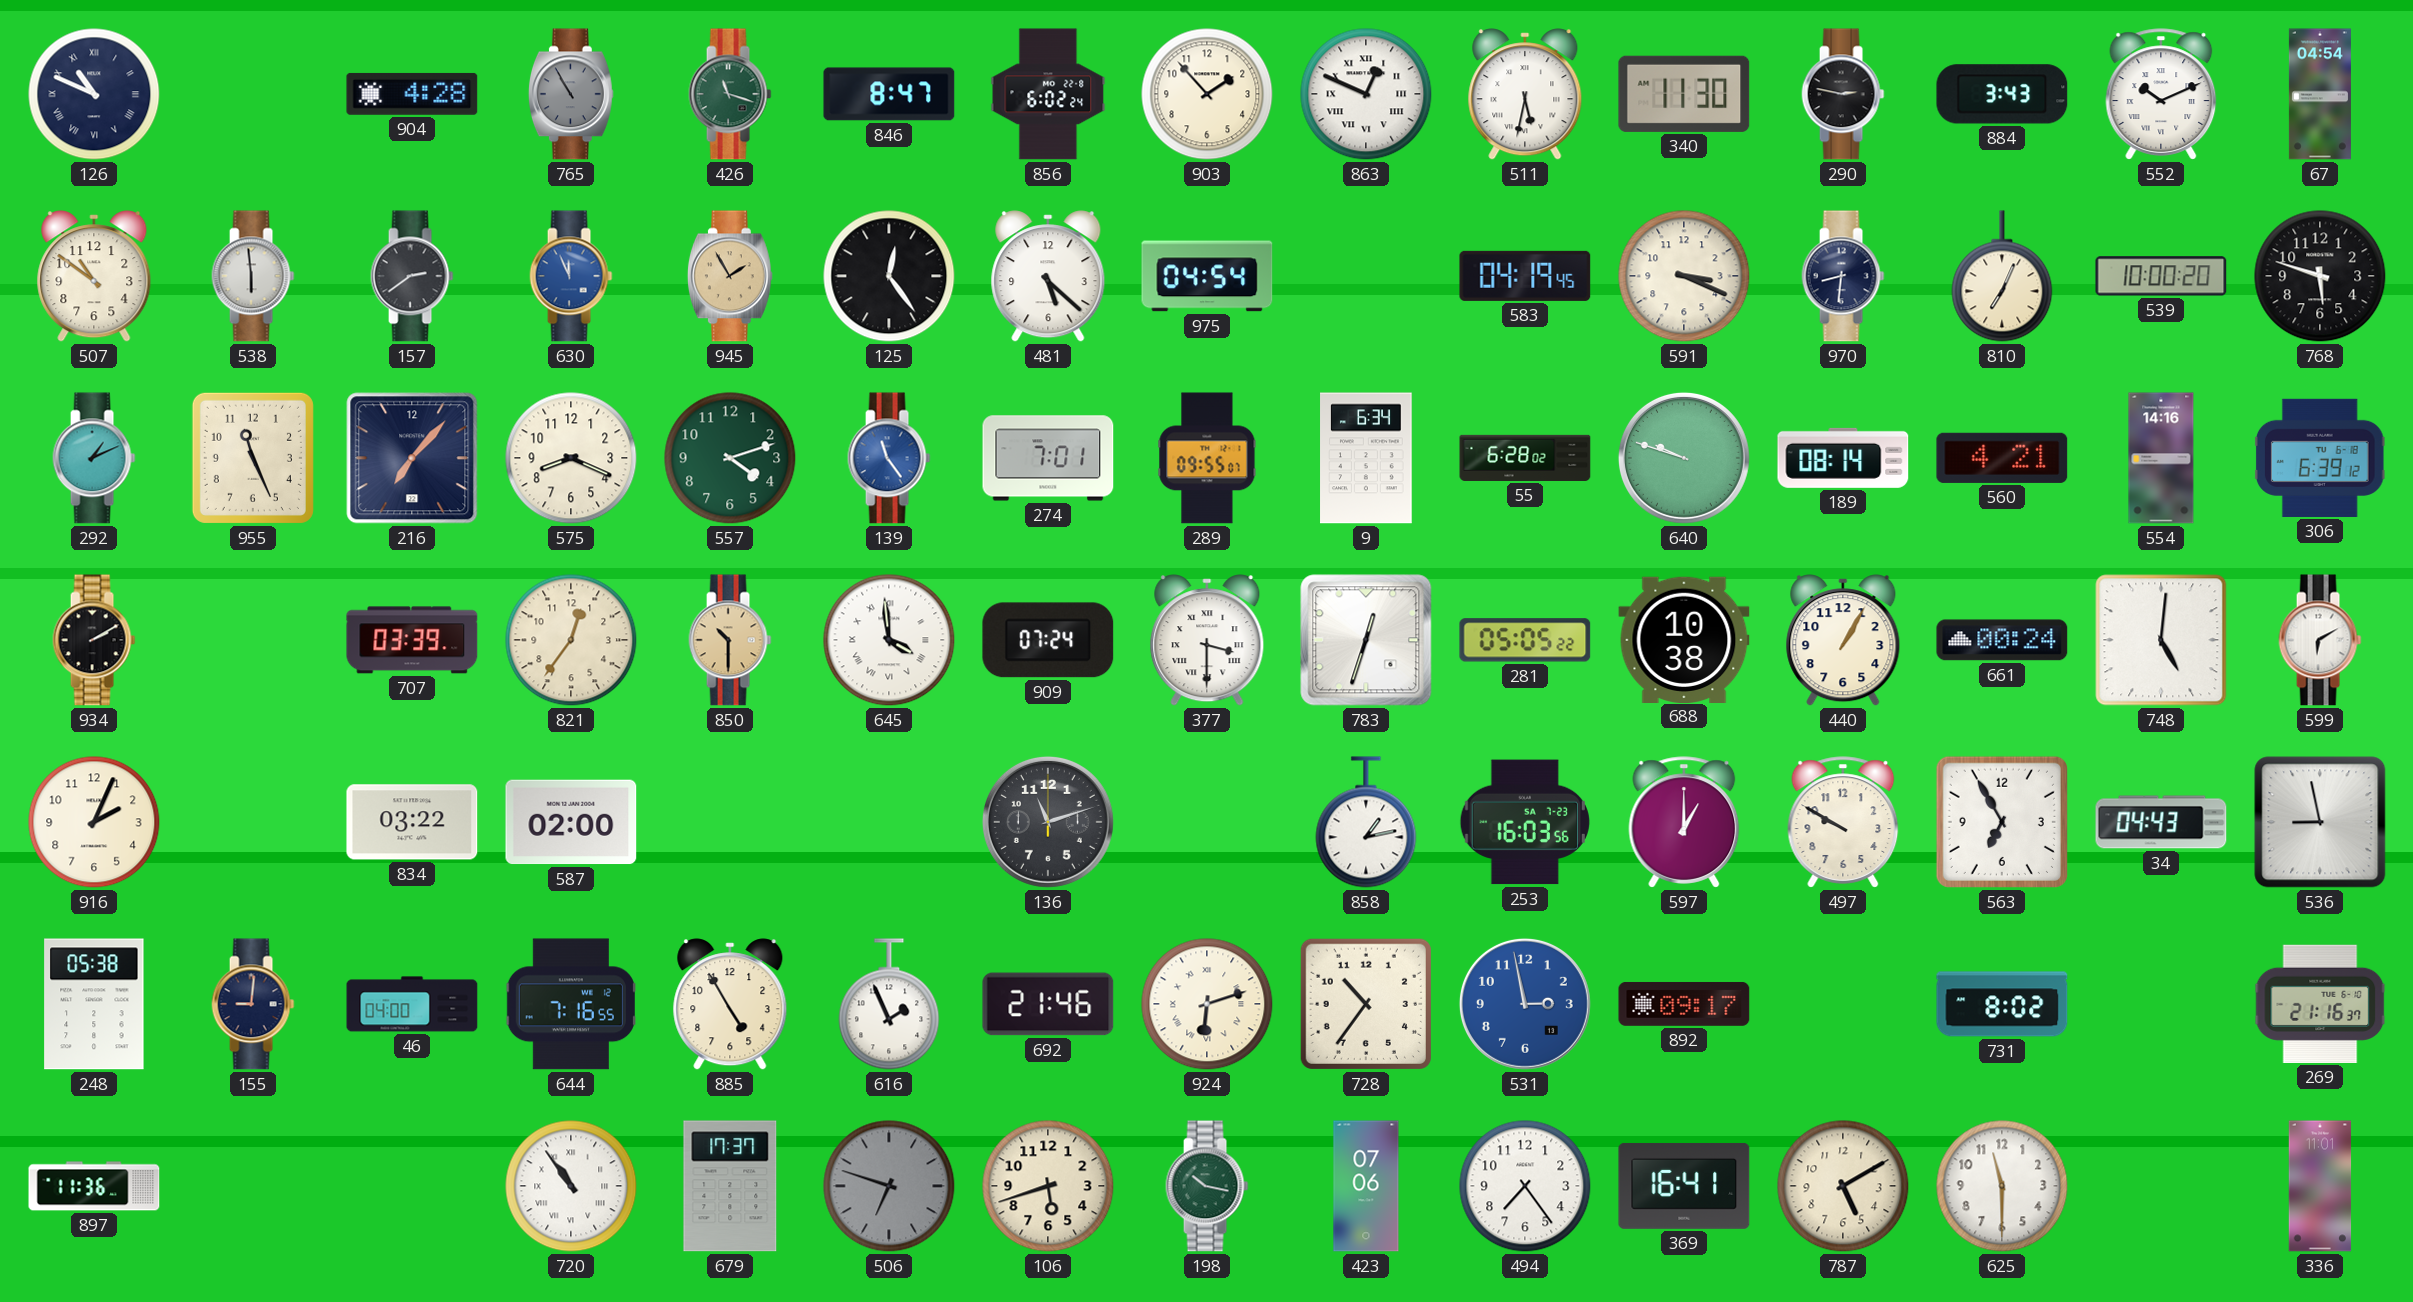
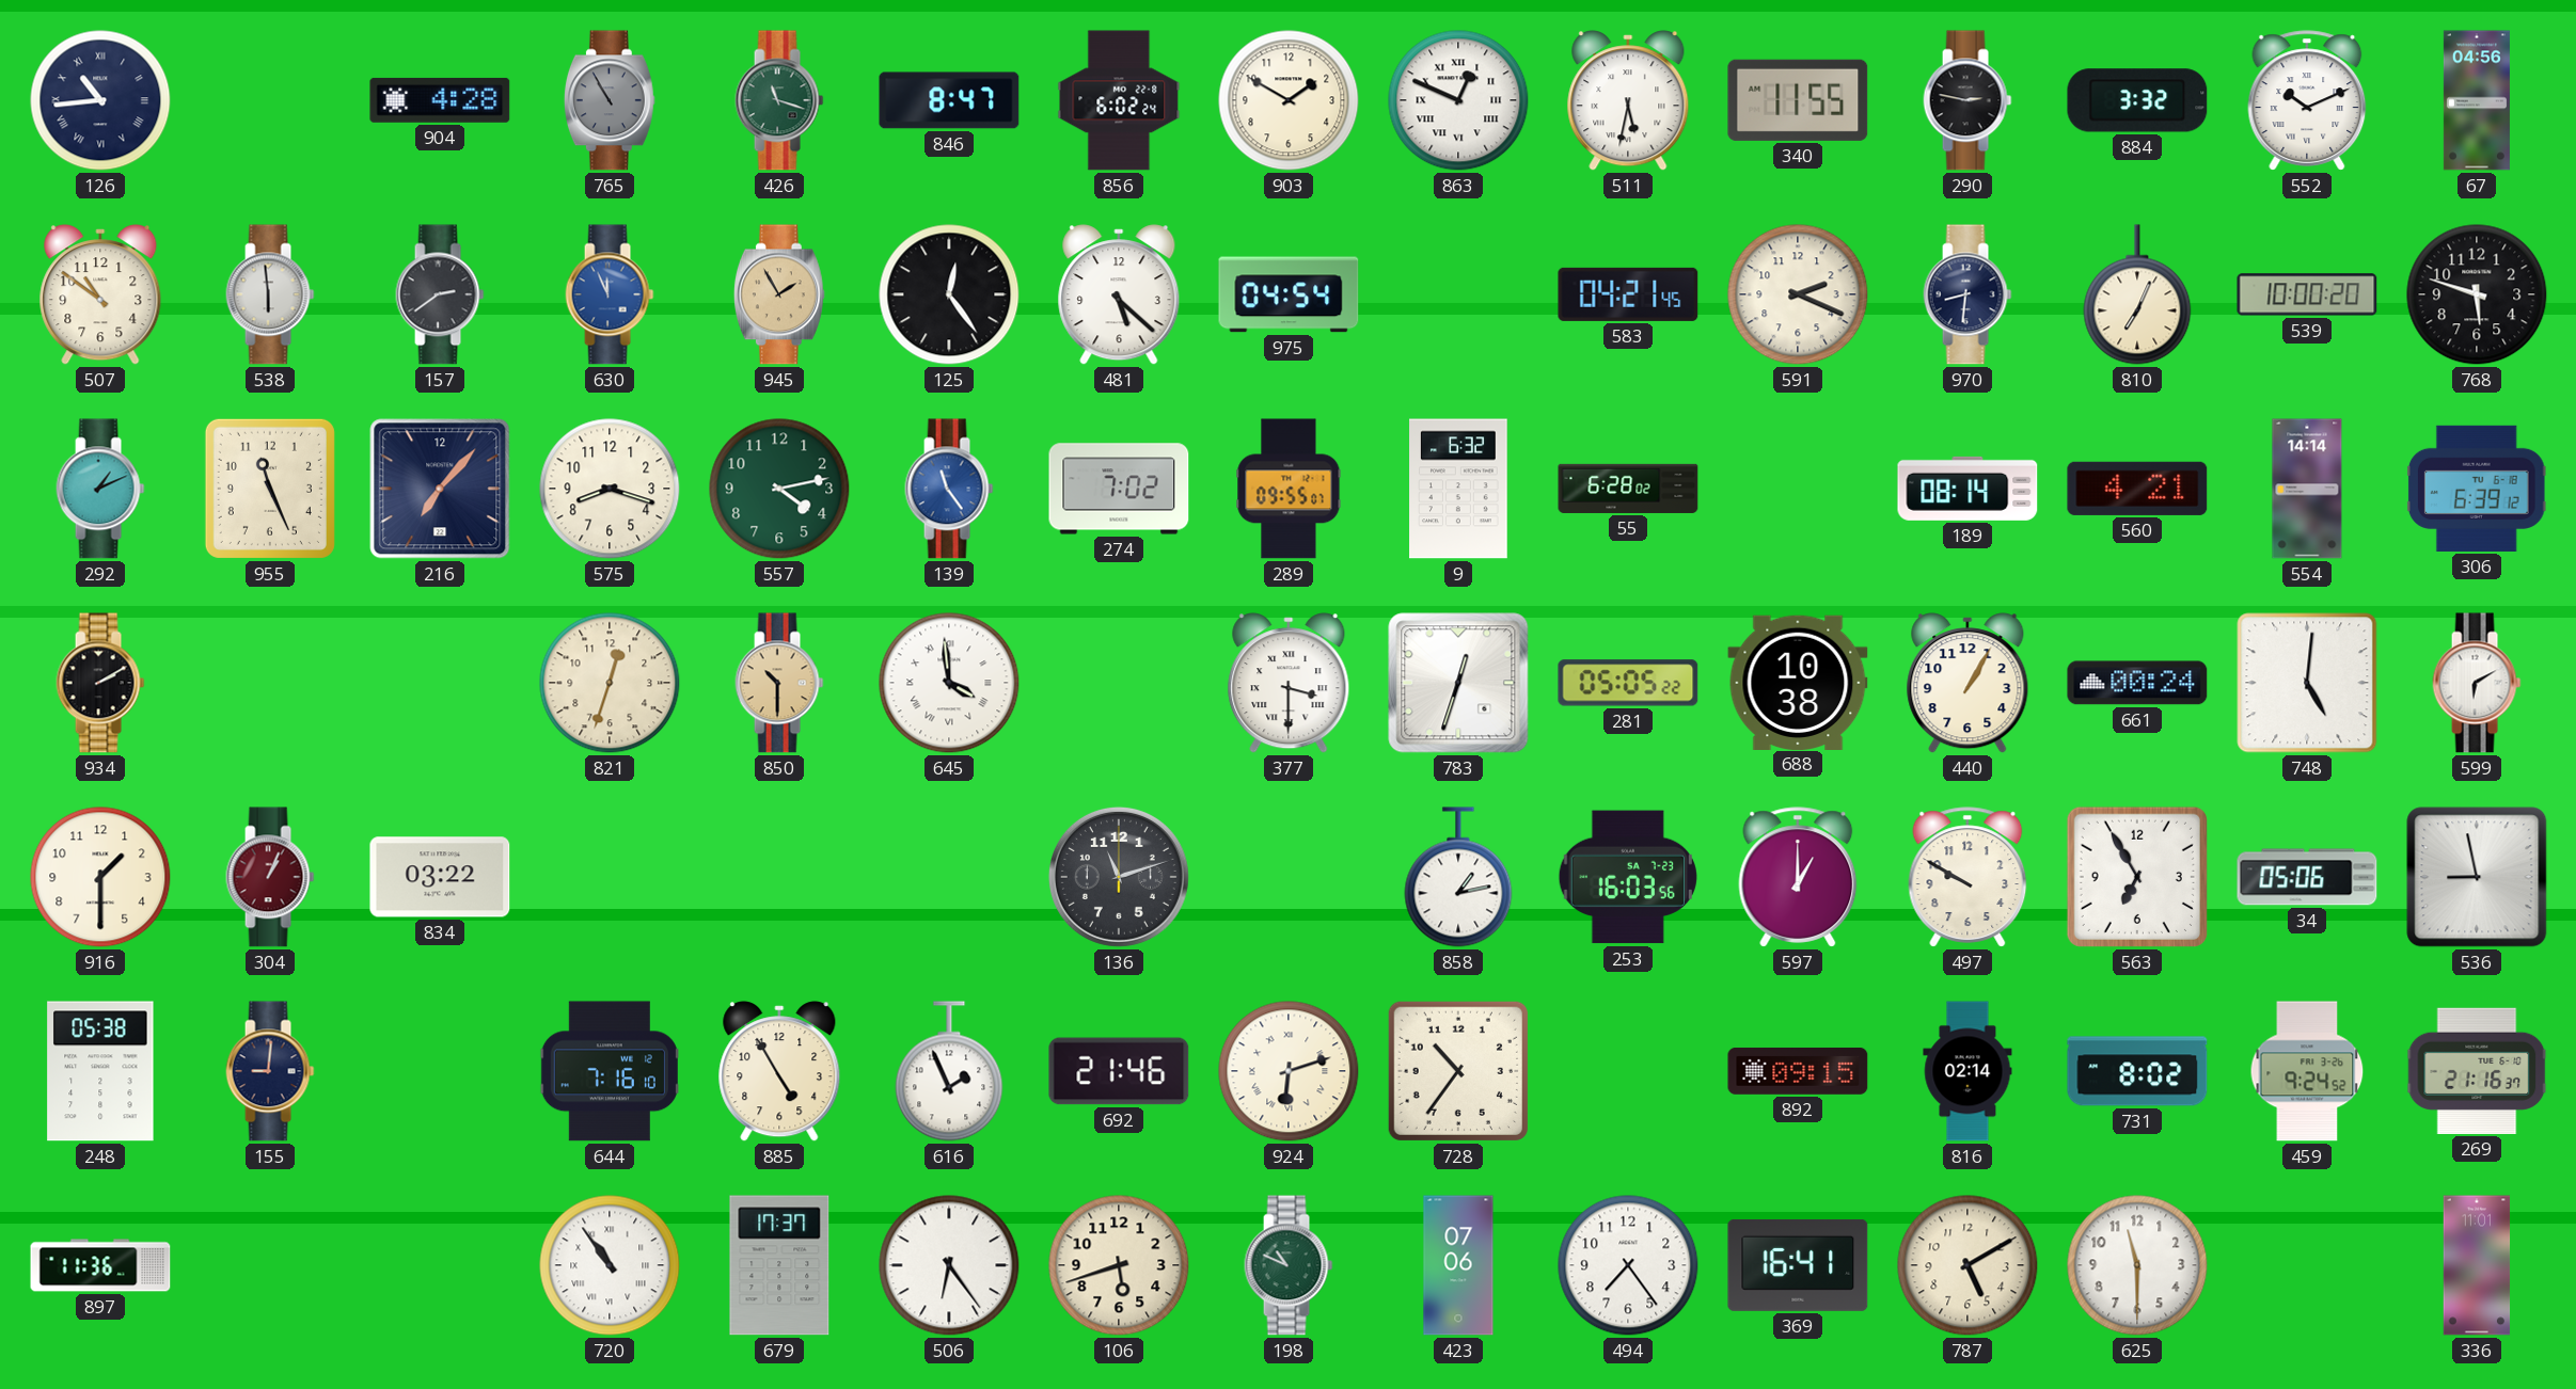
126: 10:49 -> 10:44 (100, 100)
903: 1:53 -> 1:50 (1289, 100)
340: 11:30 -> 11:55 (1798, 100)
884: 3:43 -> 3:32 (2137, 100)
67: 04:54 -> 04:56 (2477, 100)
583: 04:19 -> 04:21 (1628, 294)
591: 3:19 -> 2:19 (1798, 294)
575: 8:19 -> 8:18 (610, 489)
557: 4:12 -> 4:13 (779, 489)
274: 7:01 -> 7:02 (1119, 489)
9: 6:34 -> 6:32 (1458, 489)
640: 9:48 -> none (1684, 458)
554: 14:16 -> 14:14 (2307, 489)
707: 03:39 -> none (412, 640)
821: 12:36 -> 12:33 (610, 683)
909: 07:24 -> none (1048, 640)
916: 2:04 -> 1:30 (100, 877)
304: none -> 1:04 (270, 877)
587: 02:00 -> none (571, 822)
34: 04:43 -> 05:06 (2307, 877)
46: 04:00 -> none (412, 1004)
644: 7:16:55 -> 7:16:10 (610, 1071)
531: 2:58 -> none (1525, 1004)
892: 09:17 -> 09:15 (1798, 1071)
816: none -> 02:14 (1967, 1071)
459: none -> 9:24 (2307, 1071)
506: 6:48 -> 6:24 (949, 1265)
506 dial: grey -> white (949, 1265)
198: 10:17 -> 10:49 (1289, 1265)
